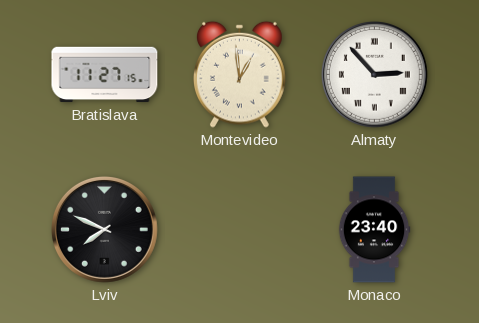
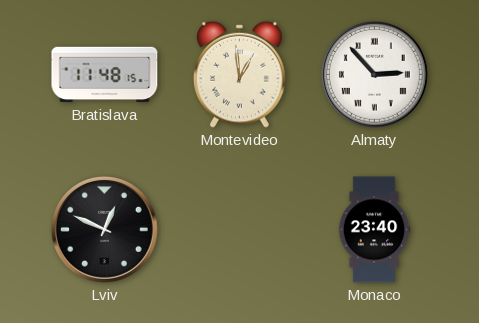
Bratislava: 11:27 -> 11:48 (105, 75)
Lviv: 7:49 -> 12:49 (104, 229)
